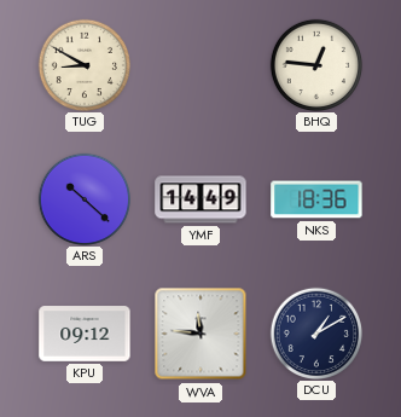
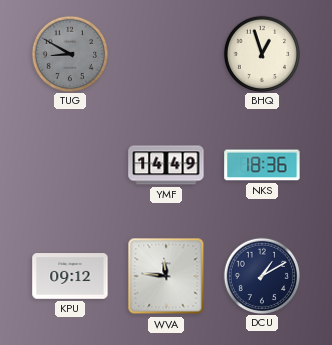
TUG dial: cream -> grey (69, 53)
BHQ: 12:46 -> 12:57 (261, 53)
ARS: 10:22 -> none (83, 198)
